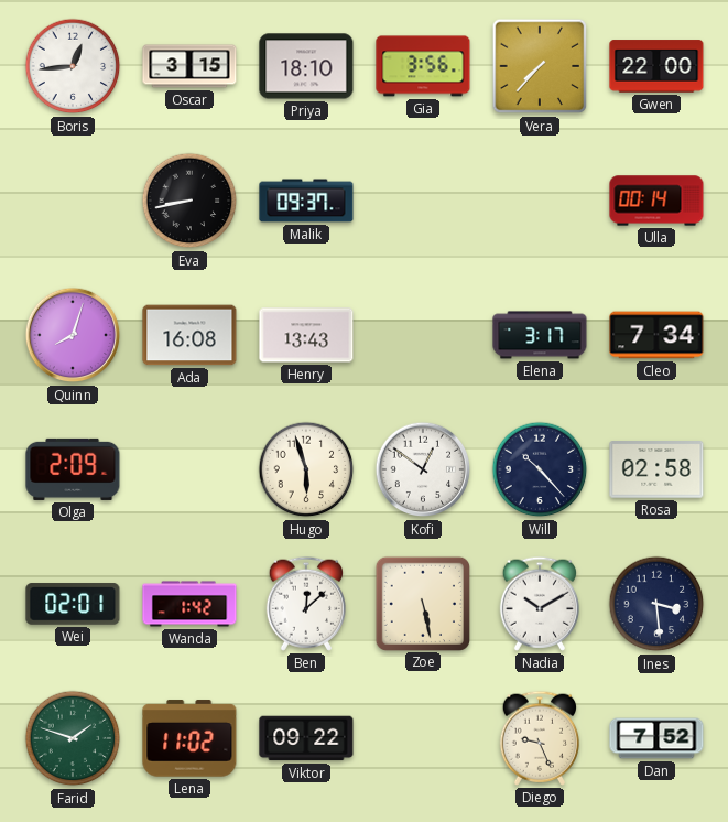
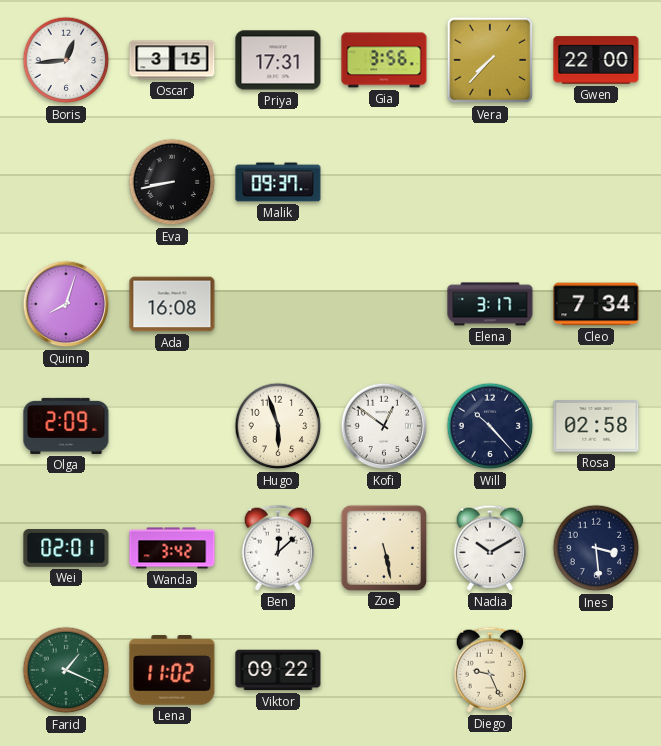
Priya: 18:10 -> 17:31 (278, 60)
Ulla: 00:14 -> none (656, 201)
Henry: 13:43 -> none (306, 335)
Wanda: 1:42 -> 3:42 (172, 548)
Farid: 1:48 -> 1:19 (66, 670)
Dan: 7:52 -> none (656, 738)
